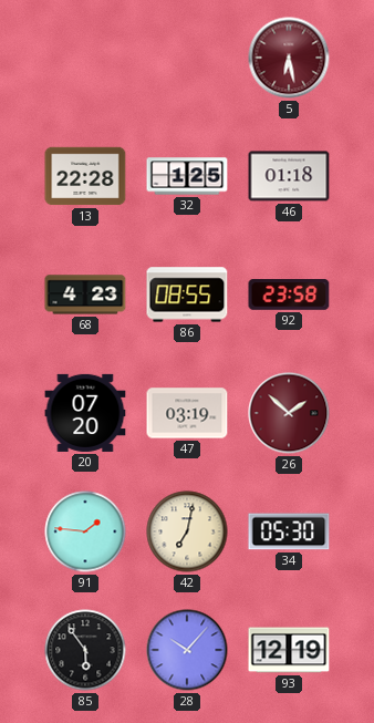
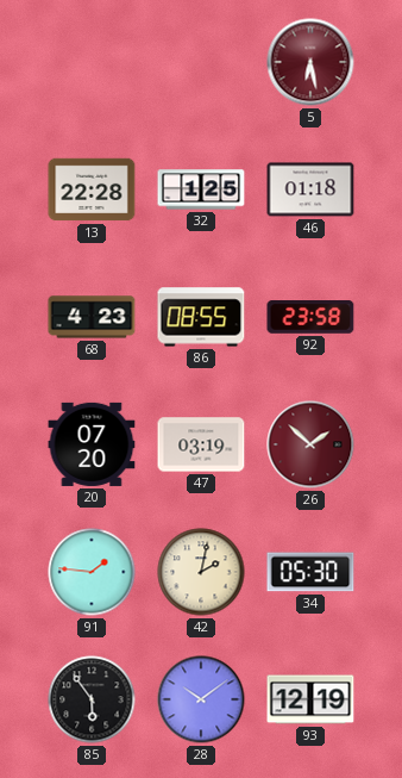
42: 7:02 -> 2:02 (201, 572)
28: 10:07 -> 10:09 (201, 699)
